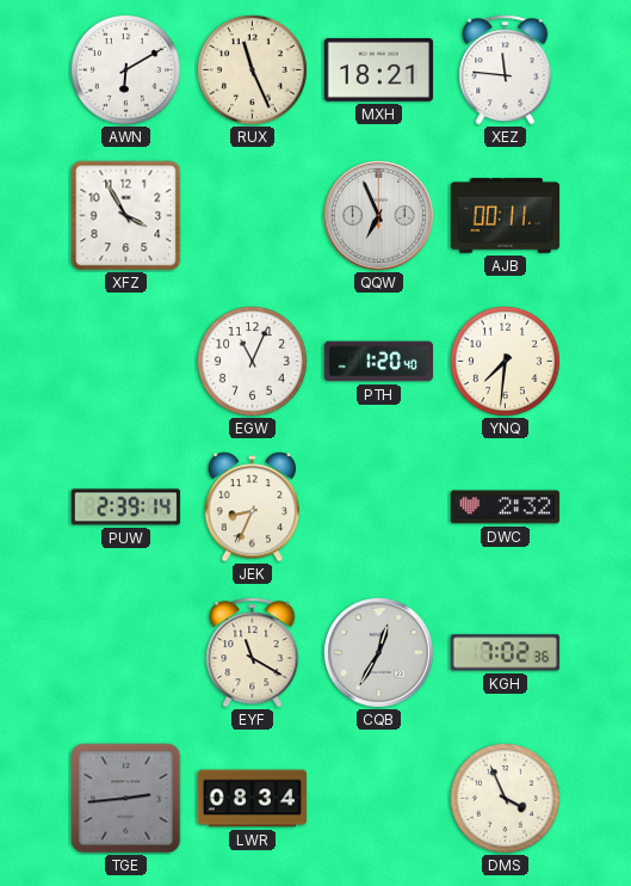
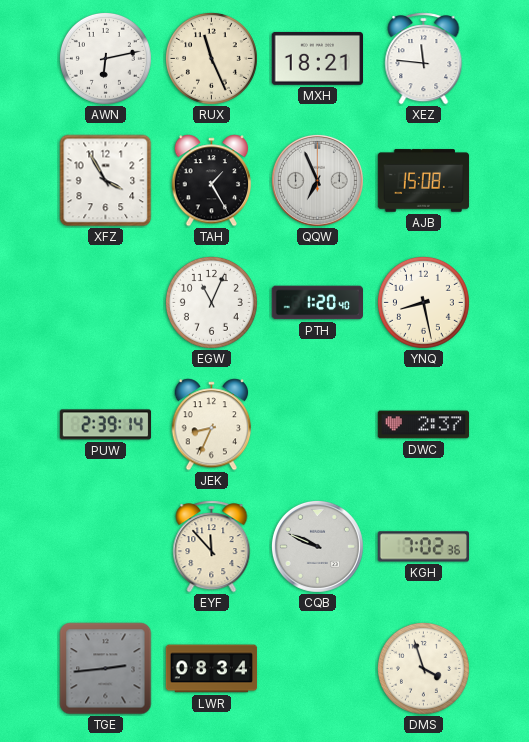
AWN: 6:10 -> 6:13 (105, 58)
TAH: none -> 1:25 (212, 181)
AJB: 00:11 -> 15:08 (424, 181)
YNQ: 7:31 -> 8:28 (423, 302)
DWC: 2:32 -> 2:37 (424, 425)
EYF: 11:20 -> 11:53 (212, 547)
CQB: 12:35 -> 9:49 (317, 546)
DMS: 3:56 -> 3:57 (423, 668)
